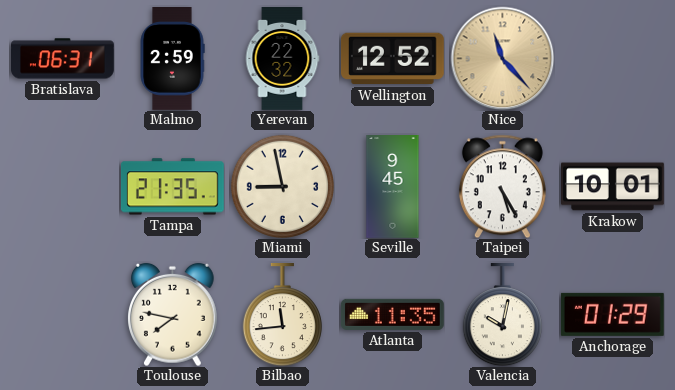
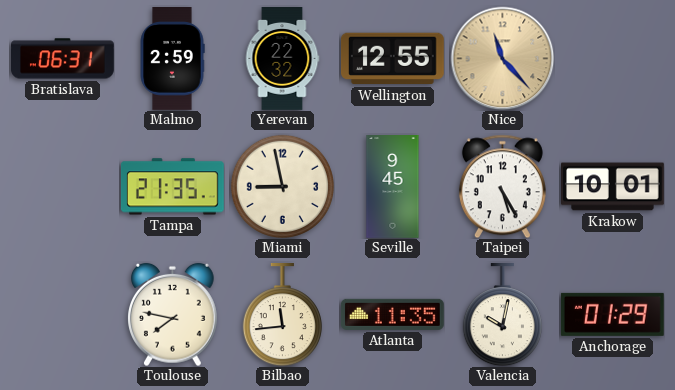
Wellington: 12:52 -> 12:55 (392, 59)
